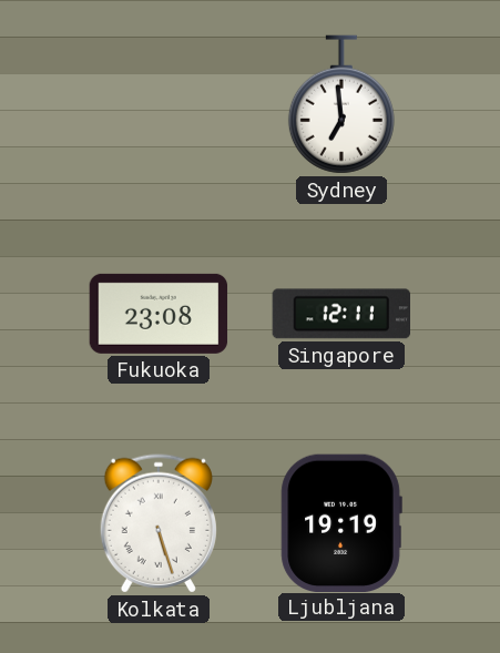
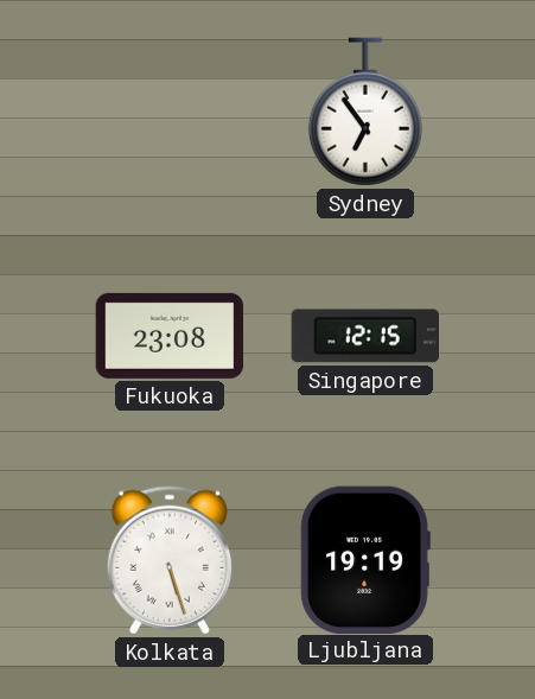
Sydney: 6:59 -> 6:54 (365, 112)
Singapore: 12:11 -> 12:15 (364, 336)
